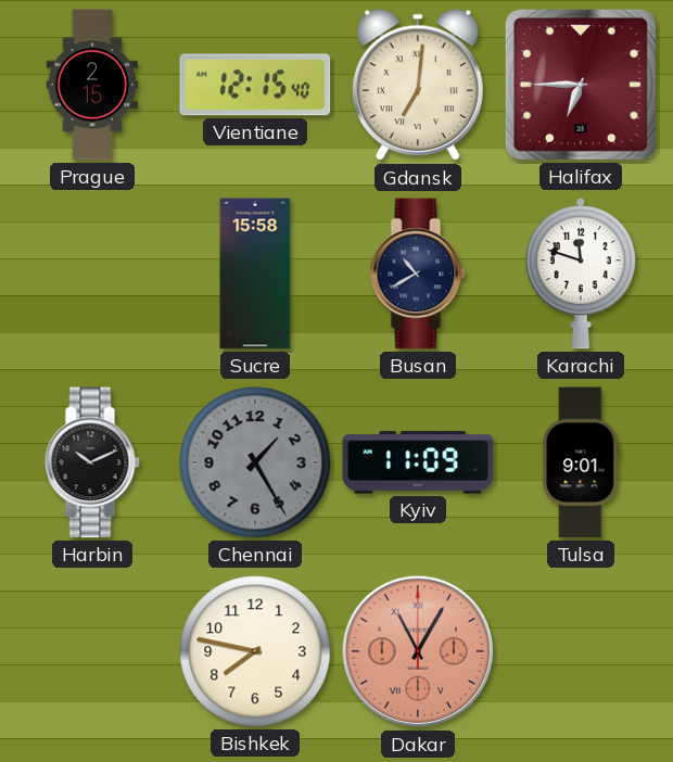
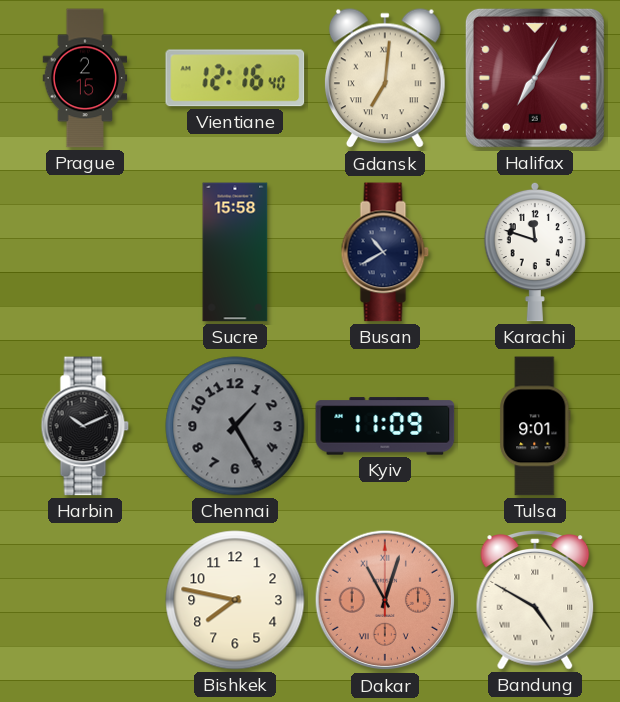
Vientiane: 12:15 -> 12:16 (235, 78)
Halifax: 6:45 -> 7:05 (535, 78)
Dakar: 11:05 -> 11:03 (385, 600)
Bandung: none -> 4:50 (535, 600)
